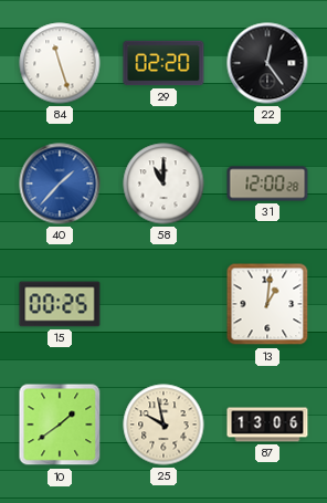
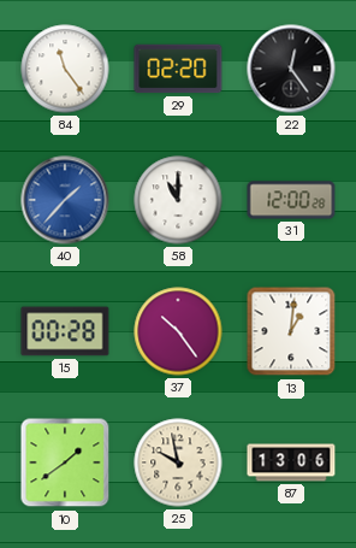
84: 11:27 -> 11:24 (65, 69)
15: 00:25 -> 00:28 (65, 331)
37: none -> 10:24 (178, 331)
